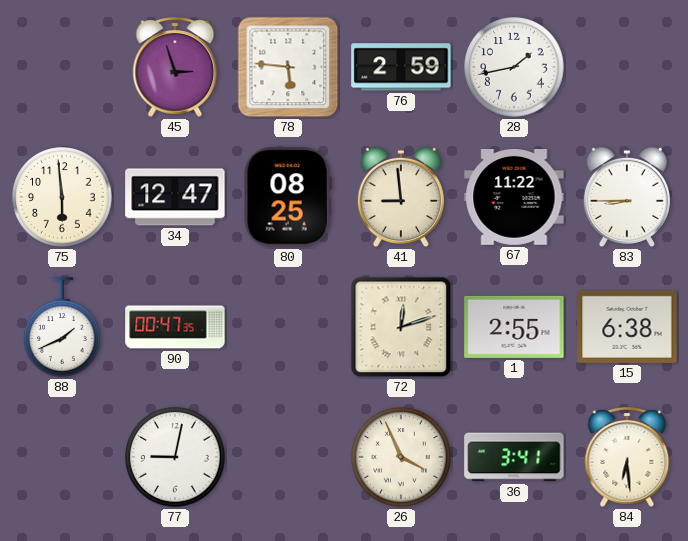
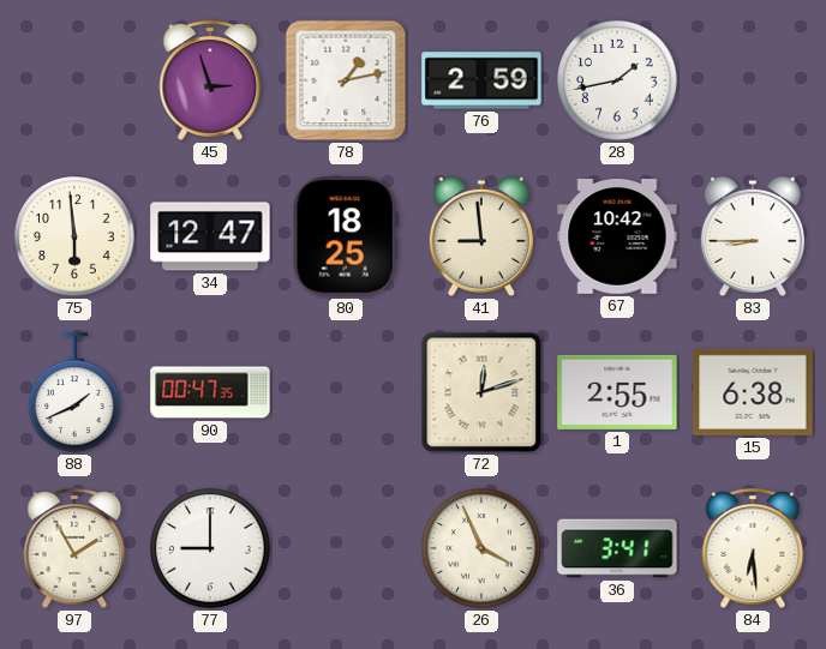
78: 5:46 -> 1:13 (346, 80)
80: 08:25 -> 18:25 (346, 236)
67: 11:22 -> 10:42 (617, 238)
97: none -> 1:55 (74, 548)
77: 9:02 -> 9:00 (210, 548)
